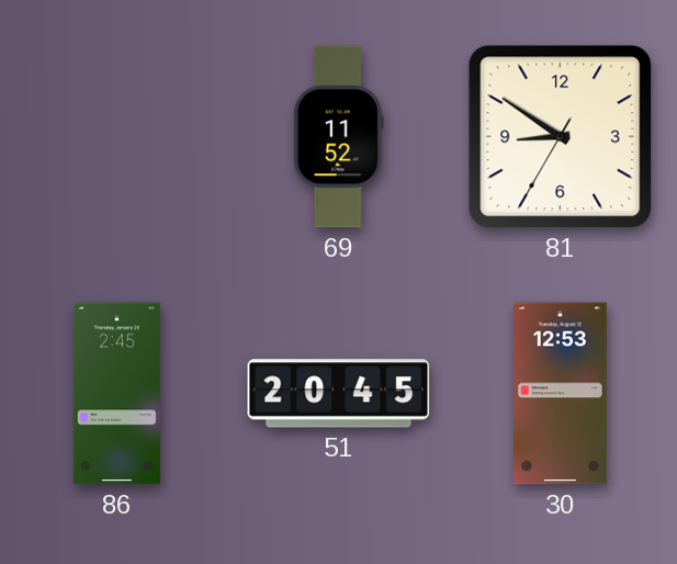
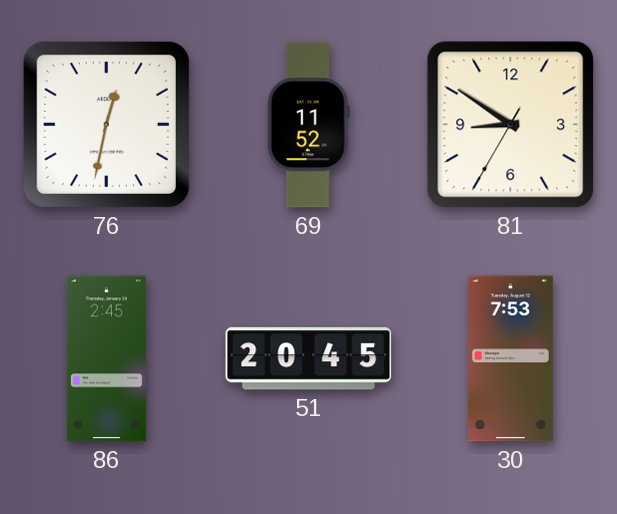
76: none -> 12:32 (106, 124)
30: 12:53 -> 7:53 (510, 359)
